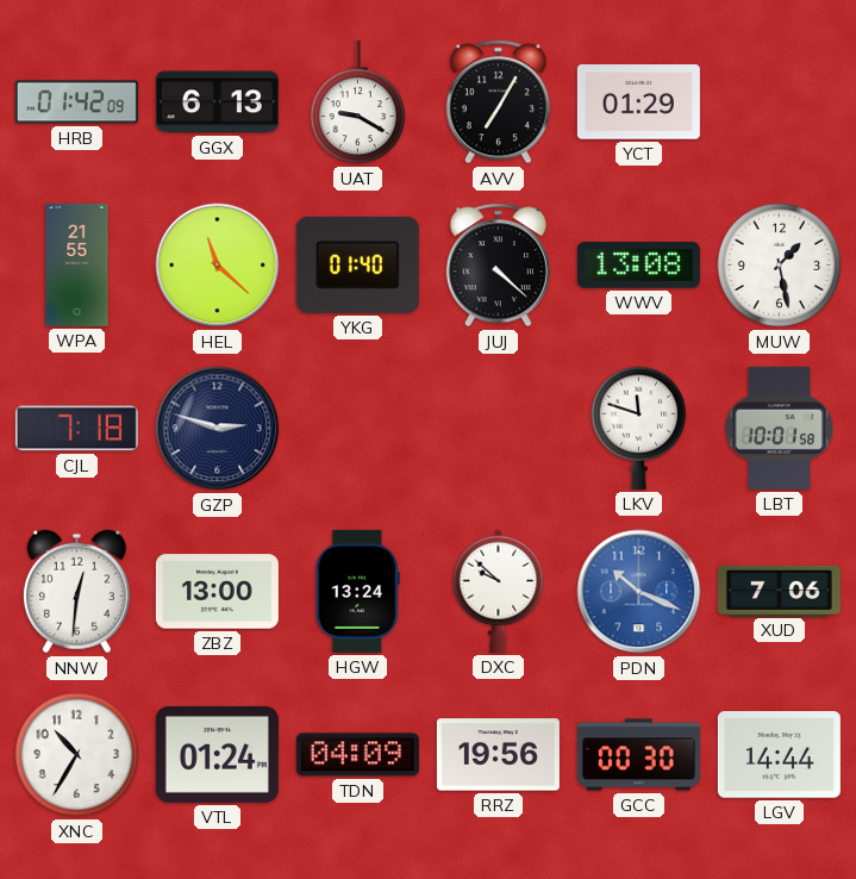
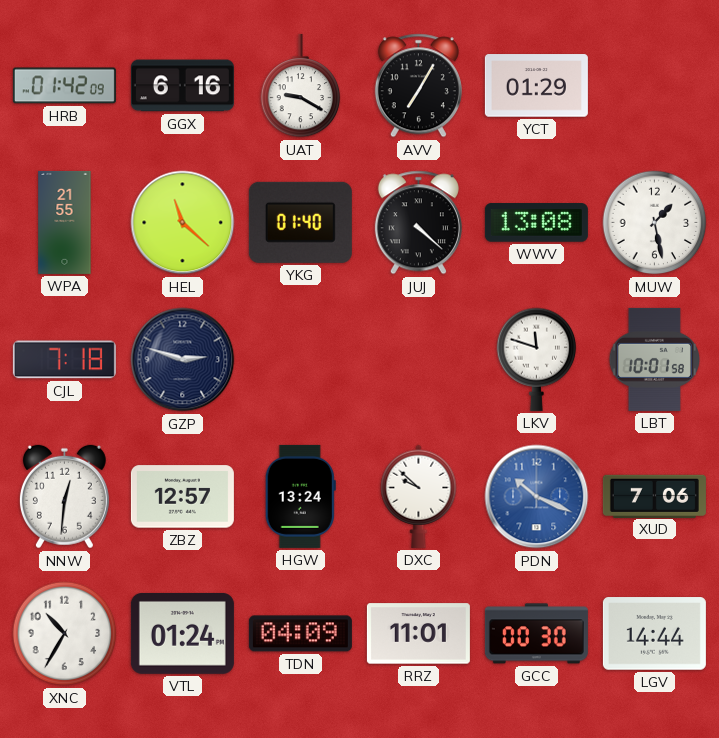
GGX: 6:13 -> 6:16 (182, 86)
ZBZ: 13:00 -> 12:57 (182, 497)
RRZ: 19:56 -> 11:01 (418, 634)
